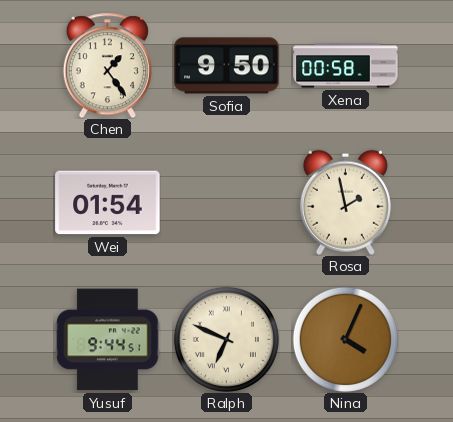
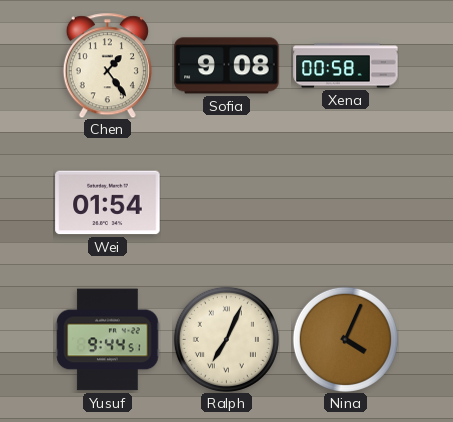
Sofia: 9:50 -> 9:08 (227, 66)
Rosa: 1:58 -> none (345, 202)
Ralph: 6:49 -> 7:04 (226, 339)
